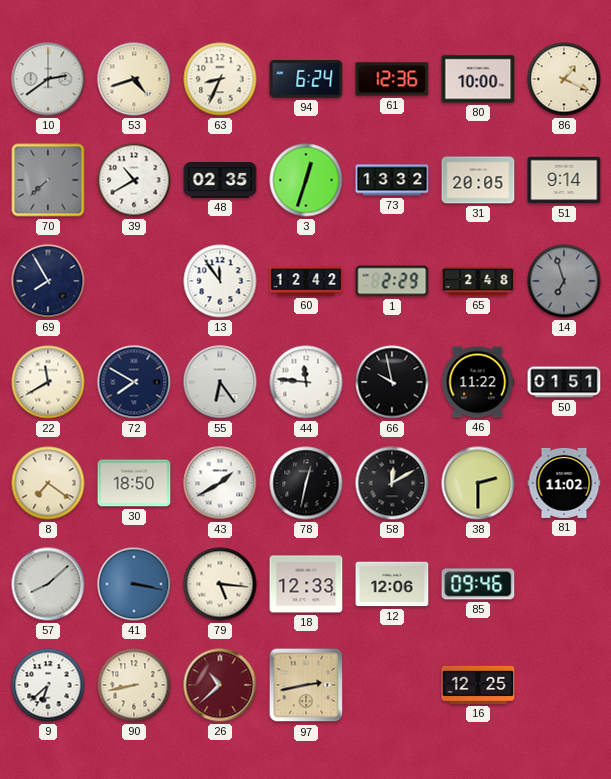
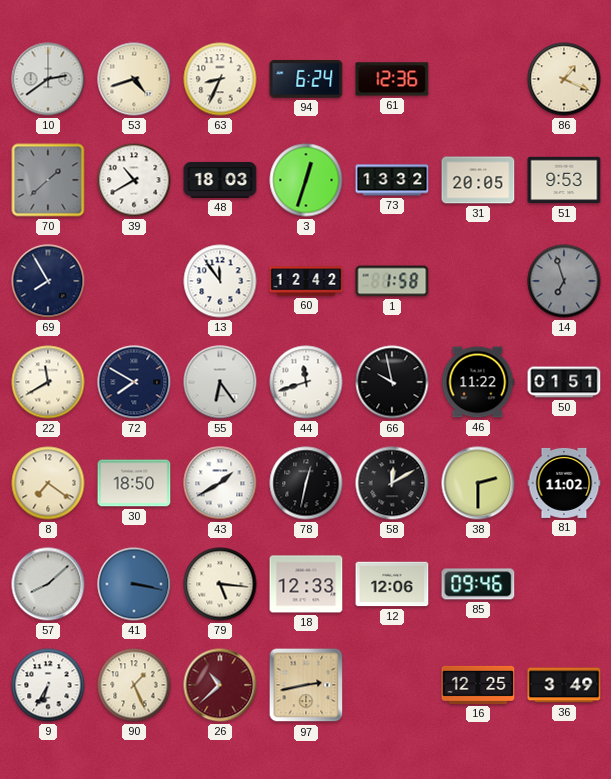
80: 10:00 -> none (478, 79)
70: 7:38 -> 1:38 (48, 180)
48: 02:35 -> 18:03 (220, 180)
51: 9:14 -> 9:53 (564, 180)
1: 2:29 -> 1:58 (392, 281)
65: 2:48 -> none (478, 281)
44: 11:46 -> 11:42 (306, 382)
9: 6:38 -> 6:35 (48, 685)
90: 8:43 -> 1:26 (134, 685)
36: none -> 3:49 (564, 685)
